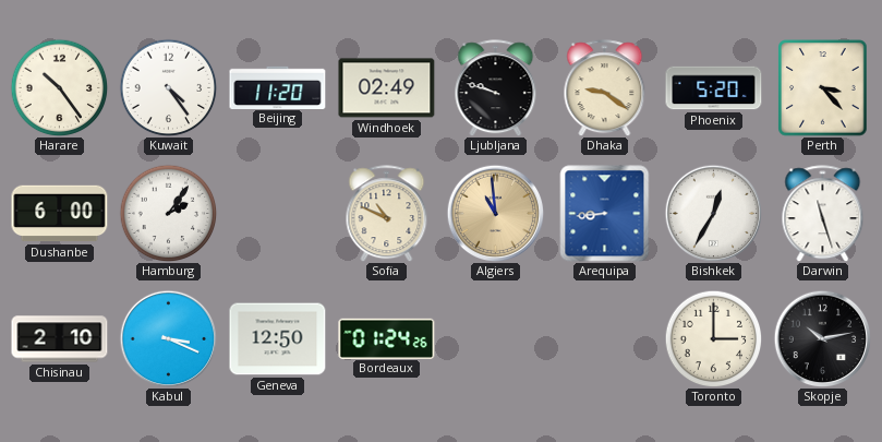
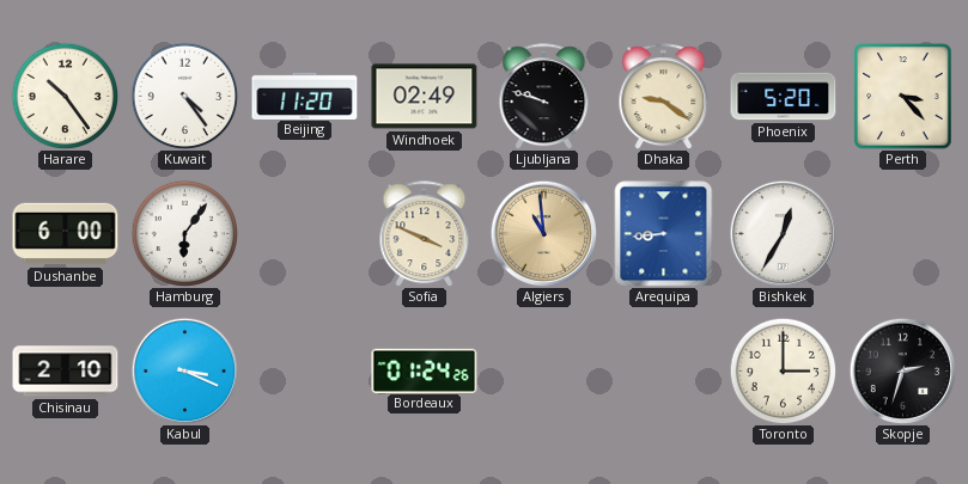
Hamburg: 2:06 -> 6:06 (184, 233)
Sofia: 10:49 -> 3:49 (425, 234)
Darwin: 11:27 -> none (823, 214)
Geneva: 12:50 -> none (278, 339)
Skopje: 10:13 -> 2:33 (902, 370)
